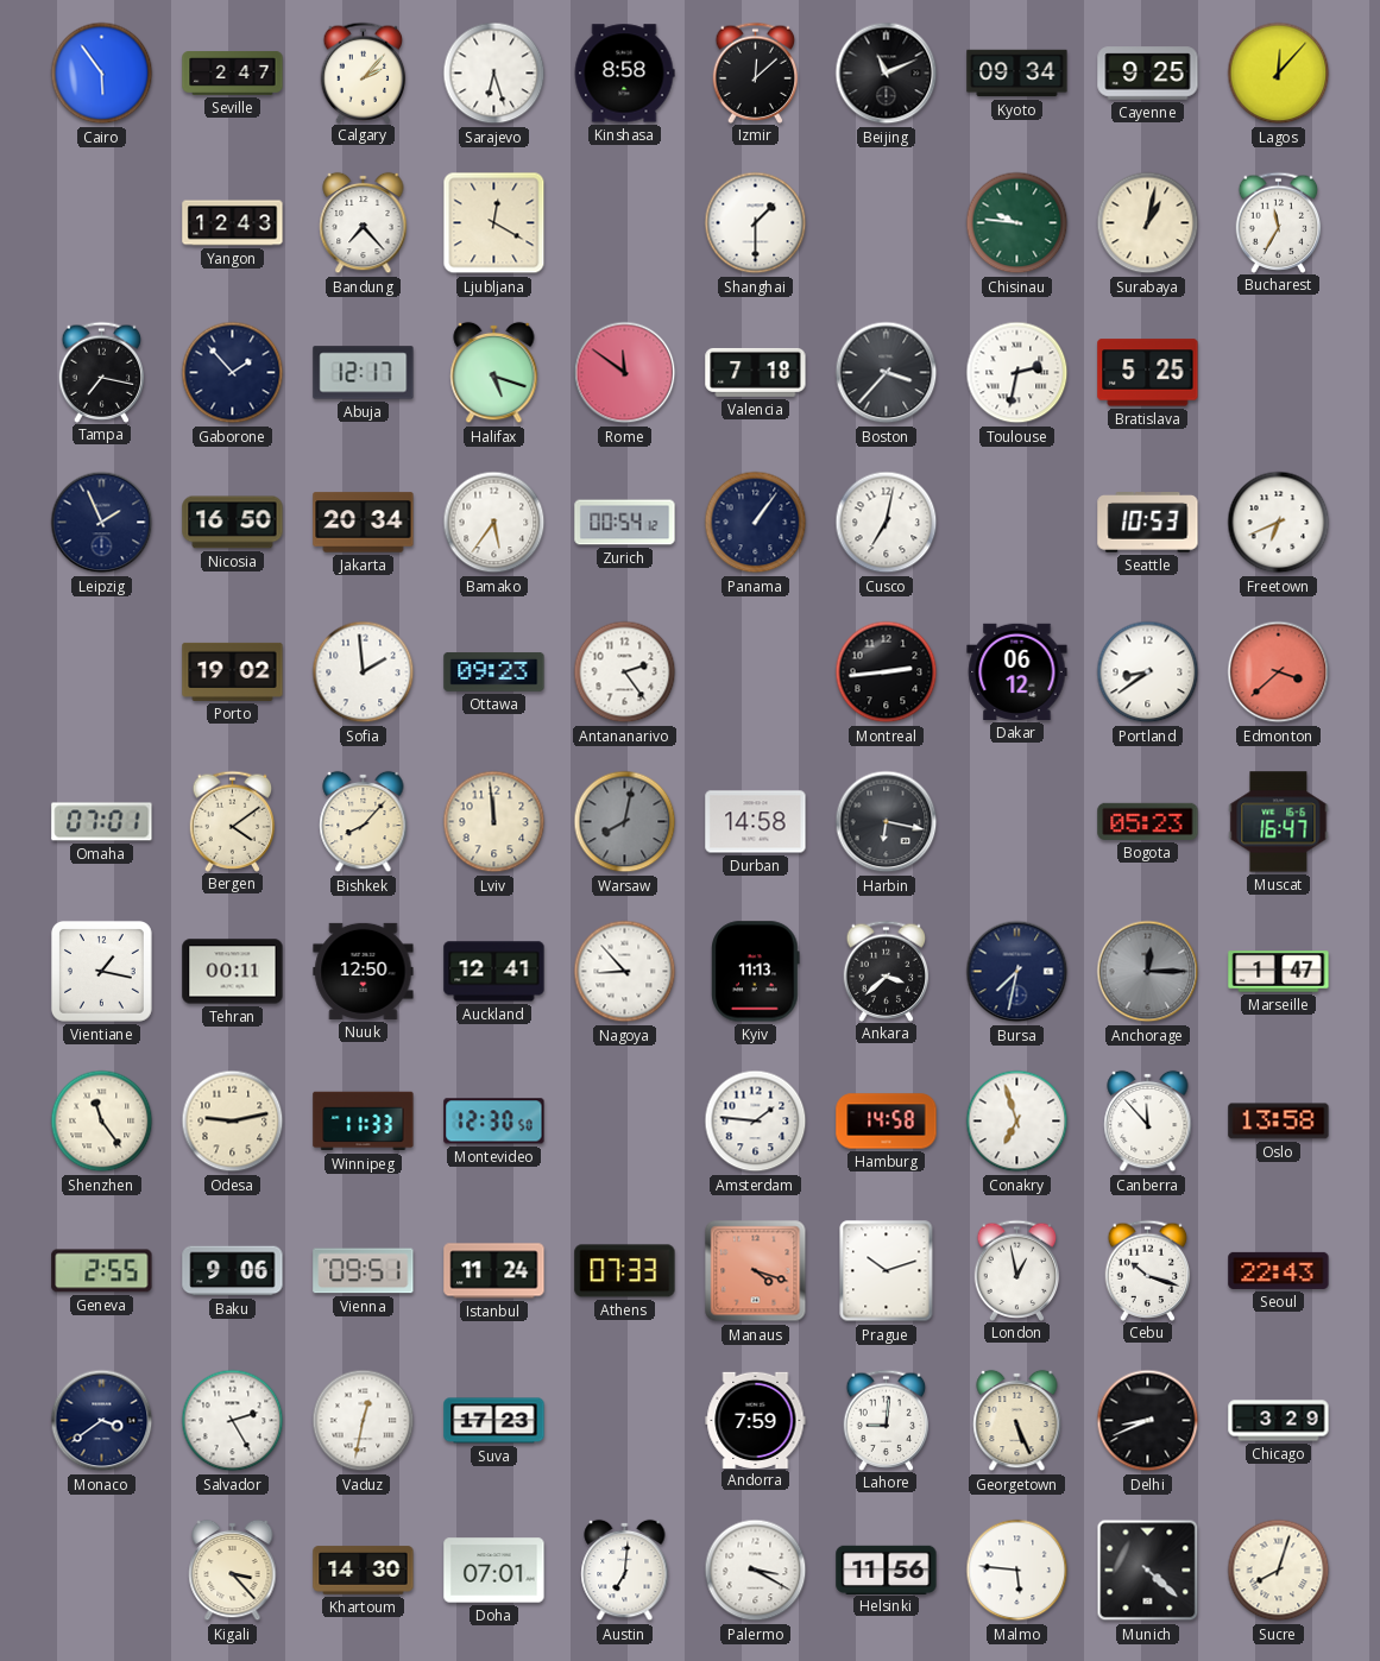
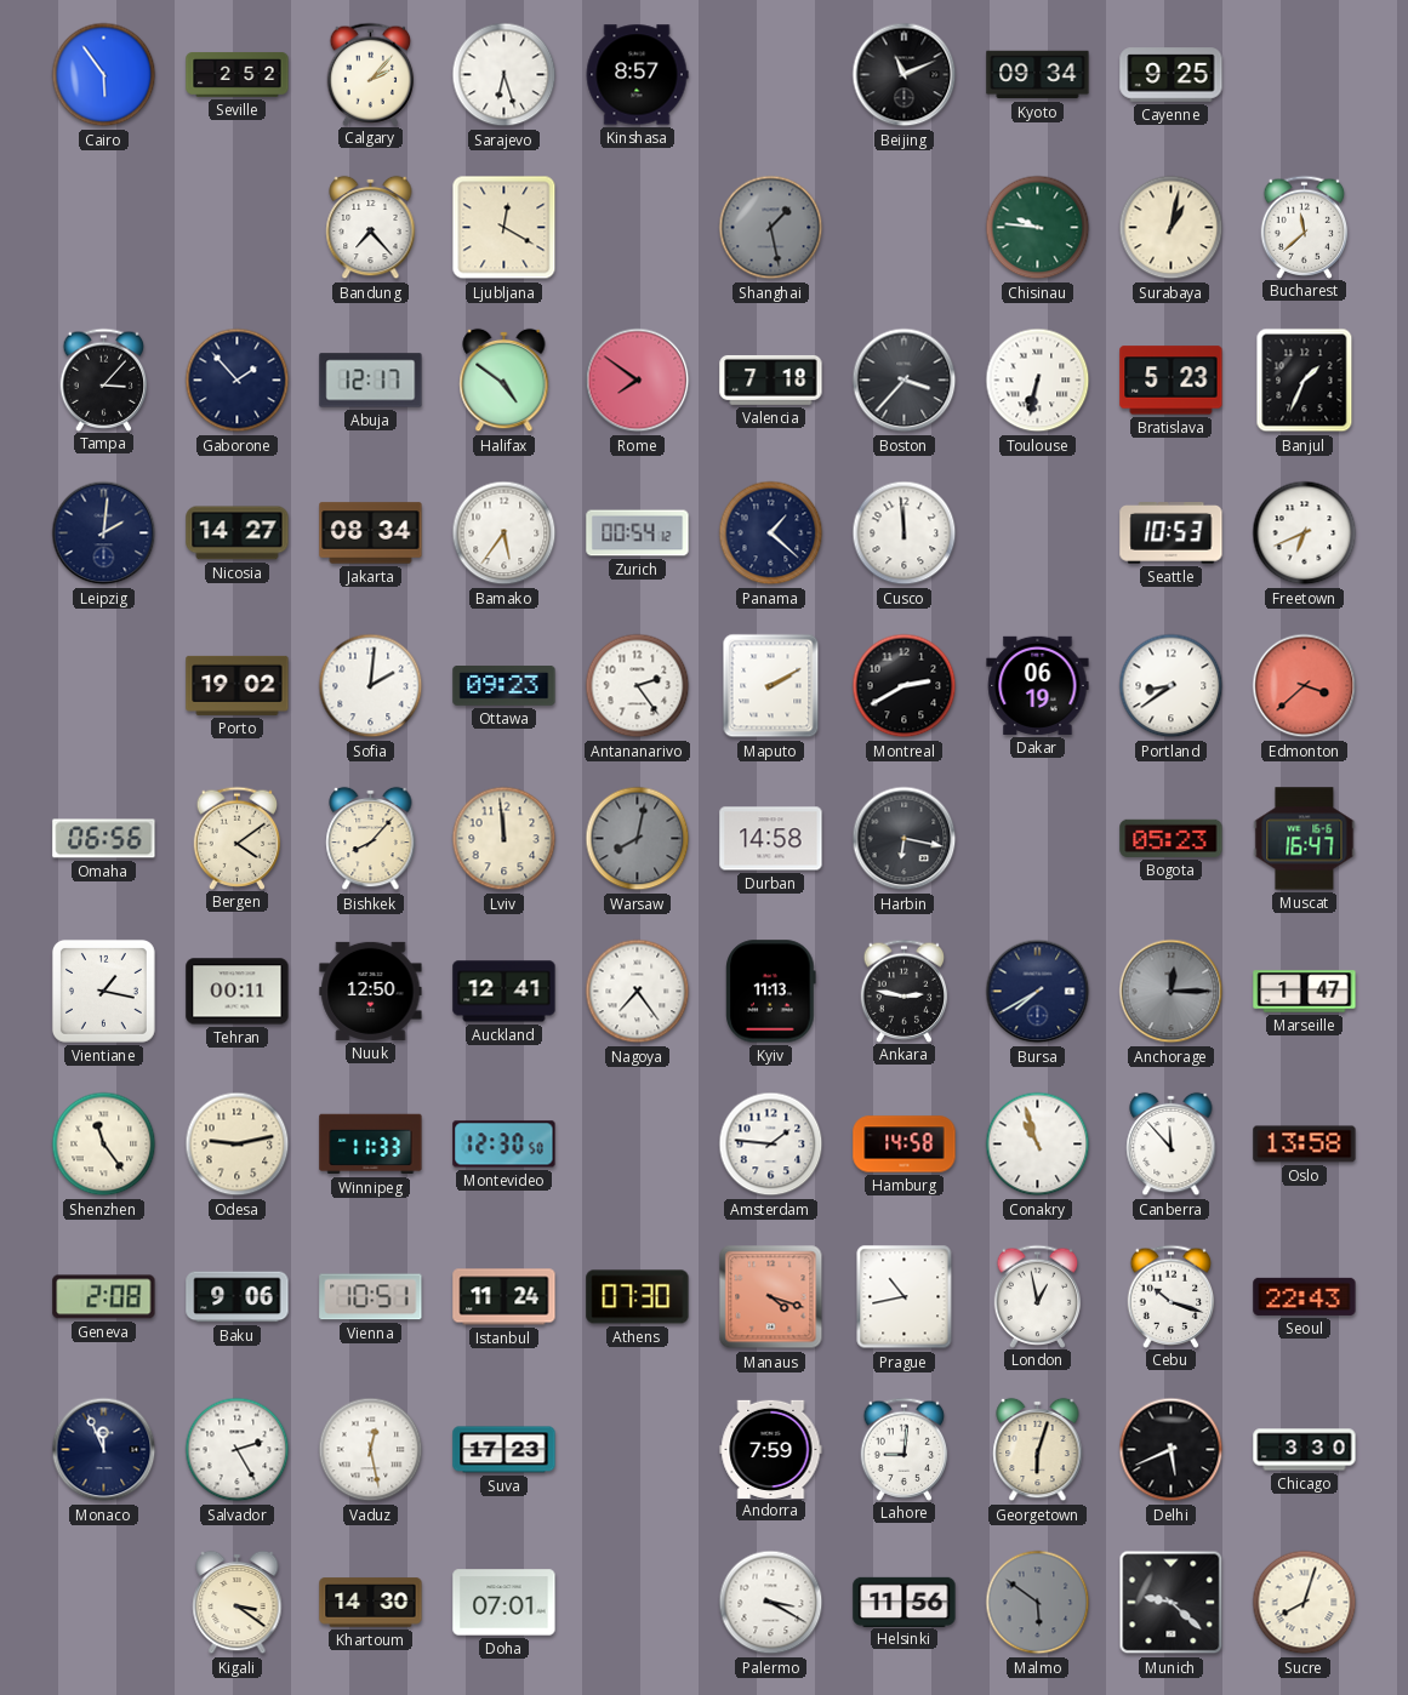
Seville: 2:47 -> 2:52 (238, 75)
Kinshasa: 8:58 -> 8:57 (637, 75)
Izmir: 12:08 -> none (756, 72)
Lagos: 12:07 -> none (1279, 74)
Yangon: 12:43 -> none (233, 223)
Shanghai: 1:30 -> 1:28 (771, 228)
Shanghai dial: white -> grey (771, 228)
Bucharest: 11:35 -> 11:38 (1305, 227)
Tampa: 7:17 -> 3:07 (104, 379)
Halifax: 5:18 -> 4:51 (505, 381)
Rome: 11:51 -> 7:51 (638, 381)
Toulouse: 2:32 -> 6:32 (1038, 381)
Bratislava: 5:25 -> 5:23 (1172, 381)
Banjul: none -> 1:34 (1305, 381)
Leipzig: 1:56 -> 2:01 (104, 533)
Nicosia: 16:50 -> 14:27 (238, 533)
Jakarta: 20:34 -> 08:34 (371, 533)
Panama: 1:06 -> 1:22 (771, 533)
Cusco: 7:02 -> 11:59 (905, 533)
Sofia: 1:59 -> 2:01 (371, 686)
Maputo: none -> 2:10 (771, 686)
Montreal: 2:44 -> 2:40 (905, 686)
Dakar: 06:12 -> 06:19 (1038, 685)
Omaha: 07:01 -> 06:56 (104, 839)
Nagoya: 8:53 -> 7:24 (638, 992)
Ankara: 3:38 -> 2:47 (905, 991)
Bursa: 7:32 -> 7:40 (1038, 992)
Conakry: 6:57 -> 10:57 (1038, 1145)
Geneva: 2:55 -> 2:08 (104, 1297)
Vienna: 09:51 -> 10:51 (371, 1297)
Athens: 07:33 -> 07:30 (638, 1297)
Prague: 10:12 -> 10:43 (905, 1297)
Monaco: 3:39 -> 11:56 (104, 1450)
Vaduz: 12:32 -> 12:28 (371, 1450)
Georgetown: 5:26 -> 6:03 (1038, 1450)
Delhi: 8:41 -> 5:41 (1172, 1450)
Chicago: 3:29 -> 3:30 (1305, 1450)
Kigali: 3:23 -> 3:21 (238, 1603)
Austin: 7:01 -> none (625, 1571)
Malmo: 5:46 -> 5:51 (1038, 1603)
Malmo dial: white -> grey (1038, 1603)
Munich: 4:22 -> 9:22 (1172, 1603)
